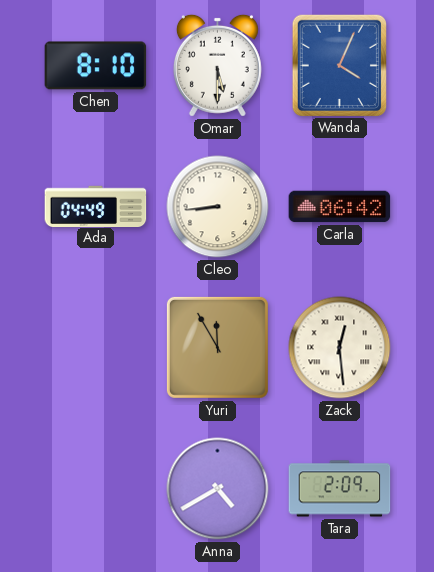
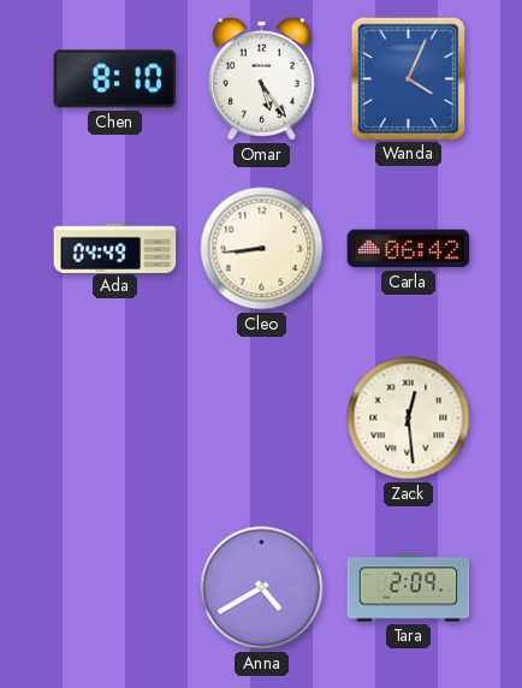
Omar: 5:30 -> 5:24 (261, 78)
Yuri: 11:55 -> none (217, 347)
